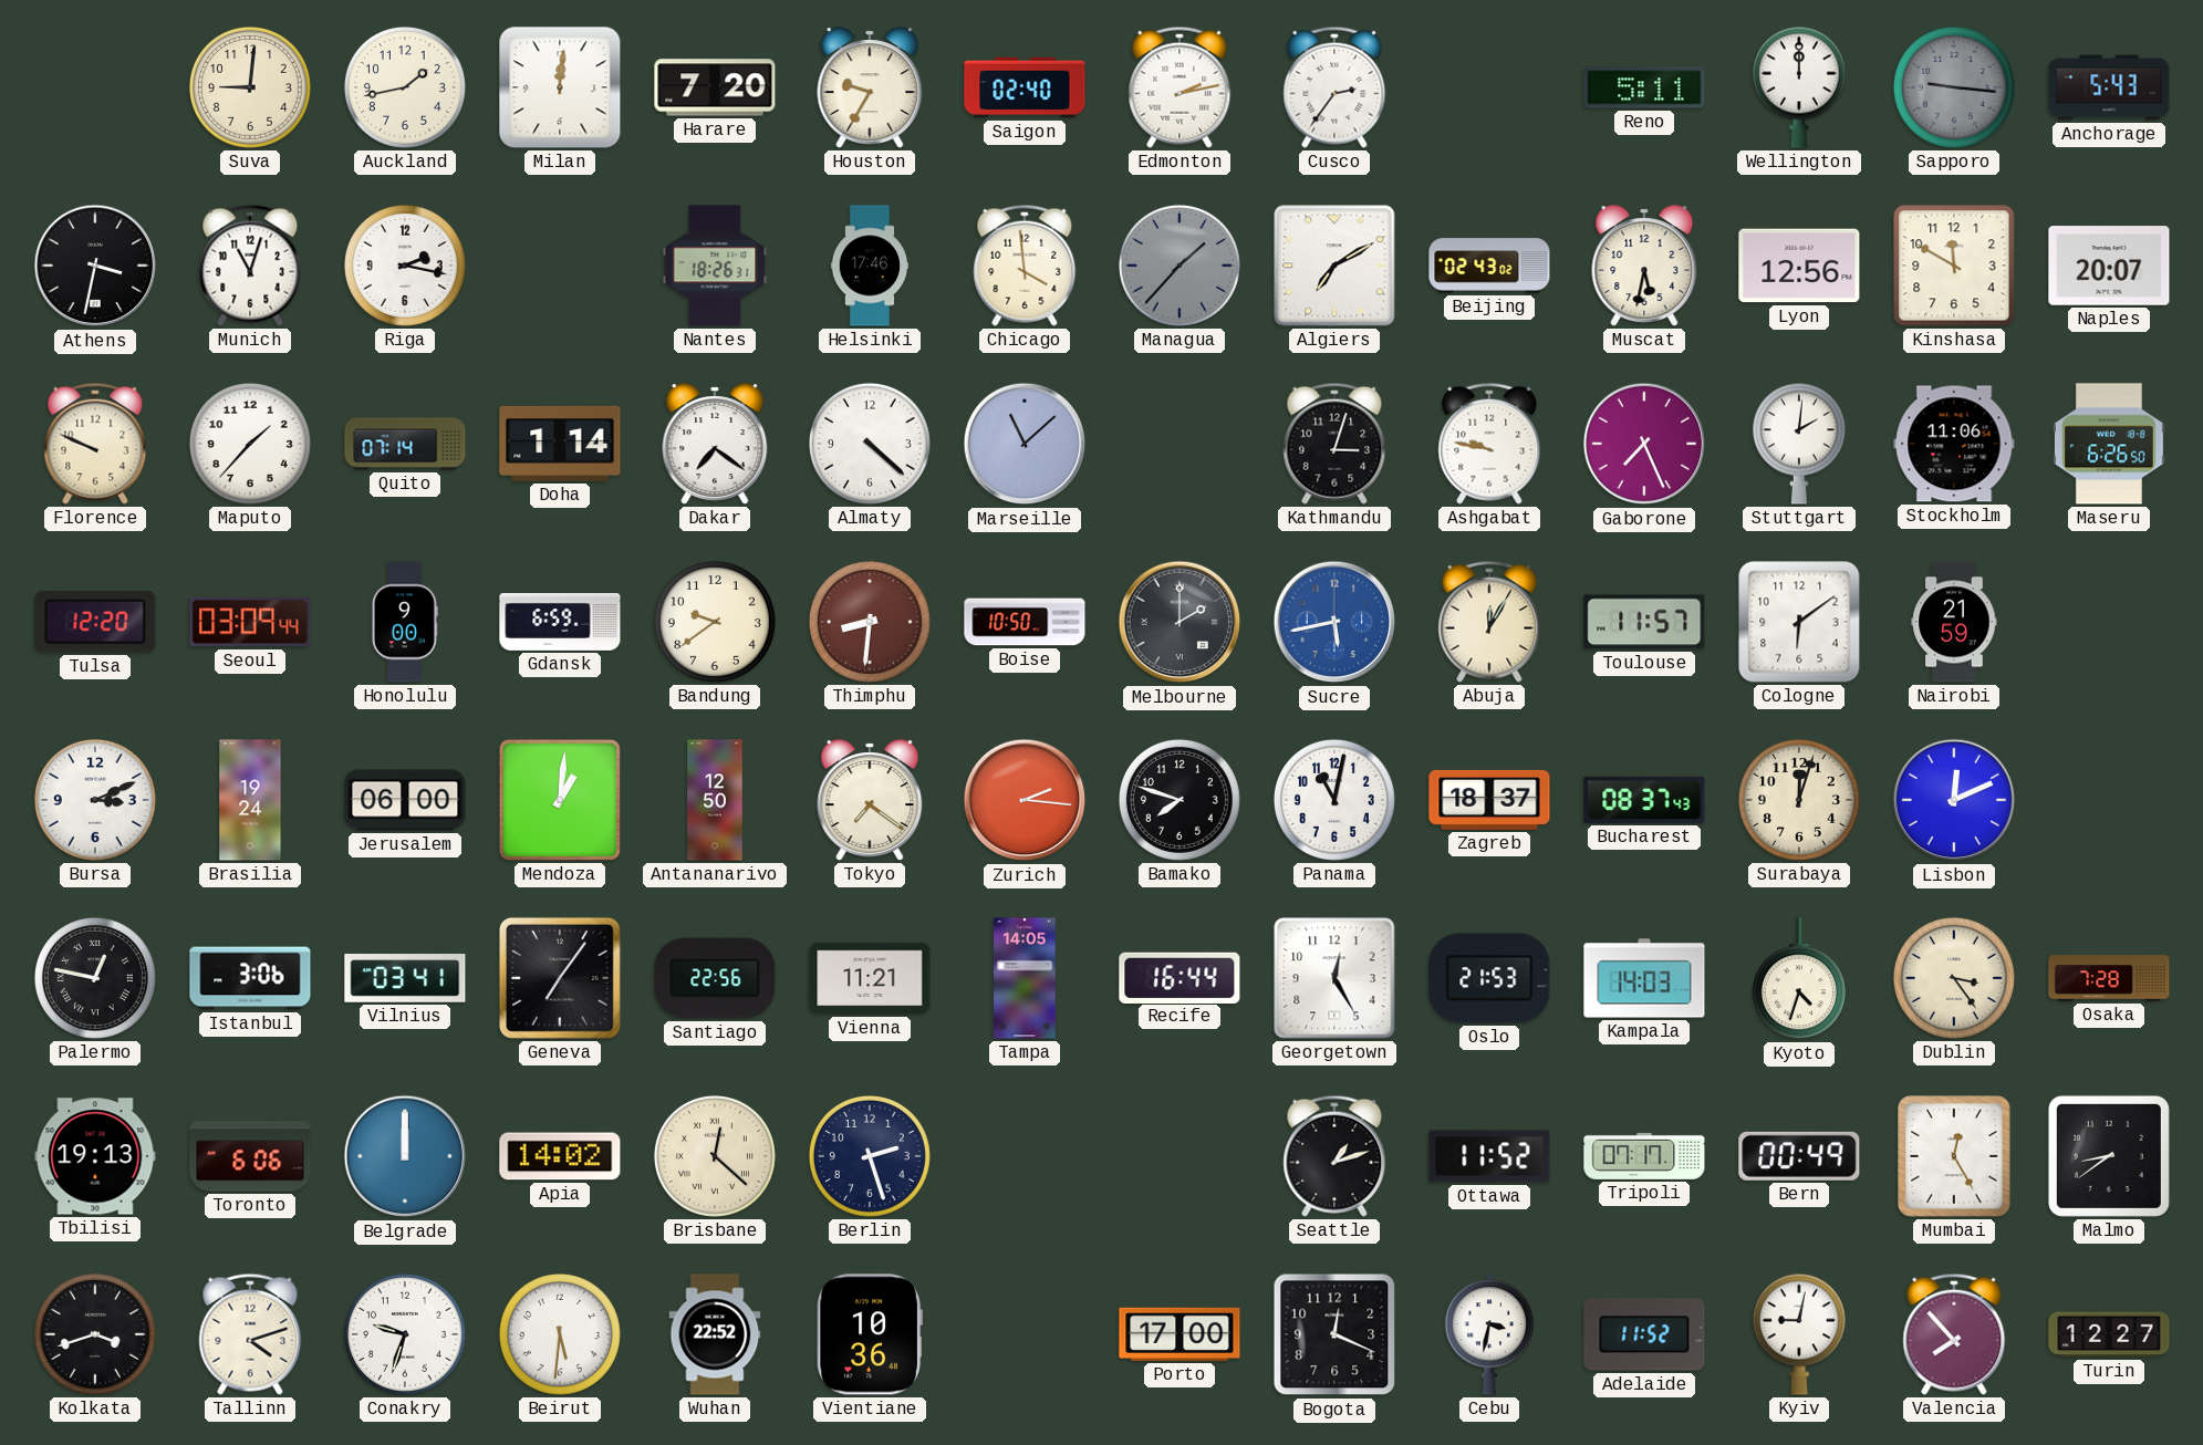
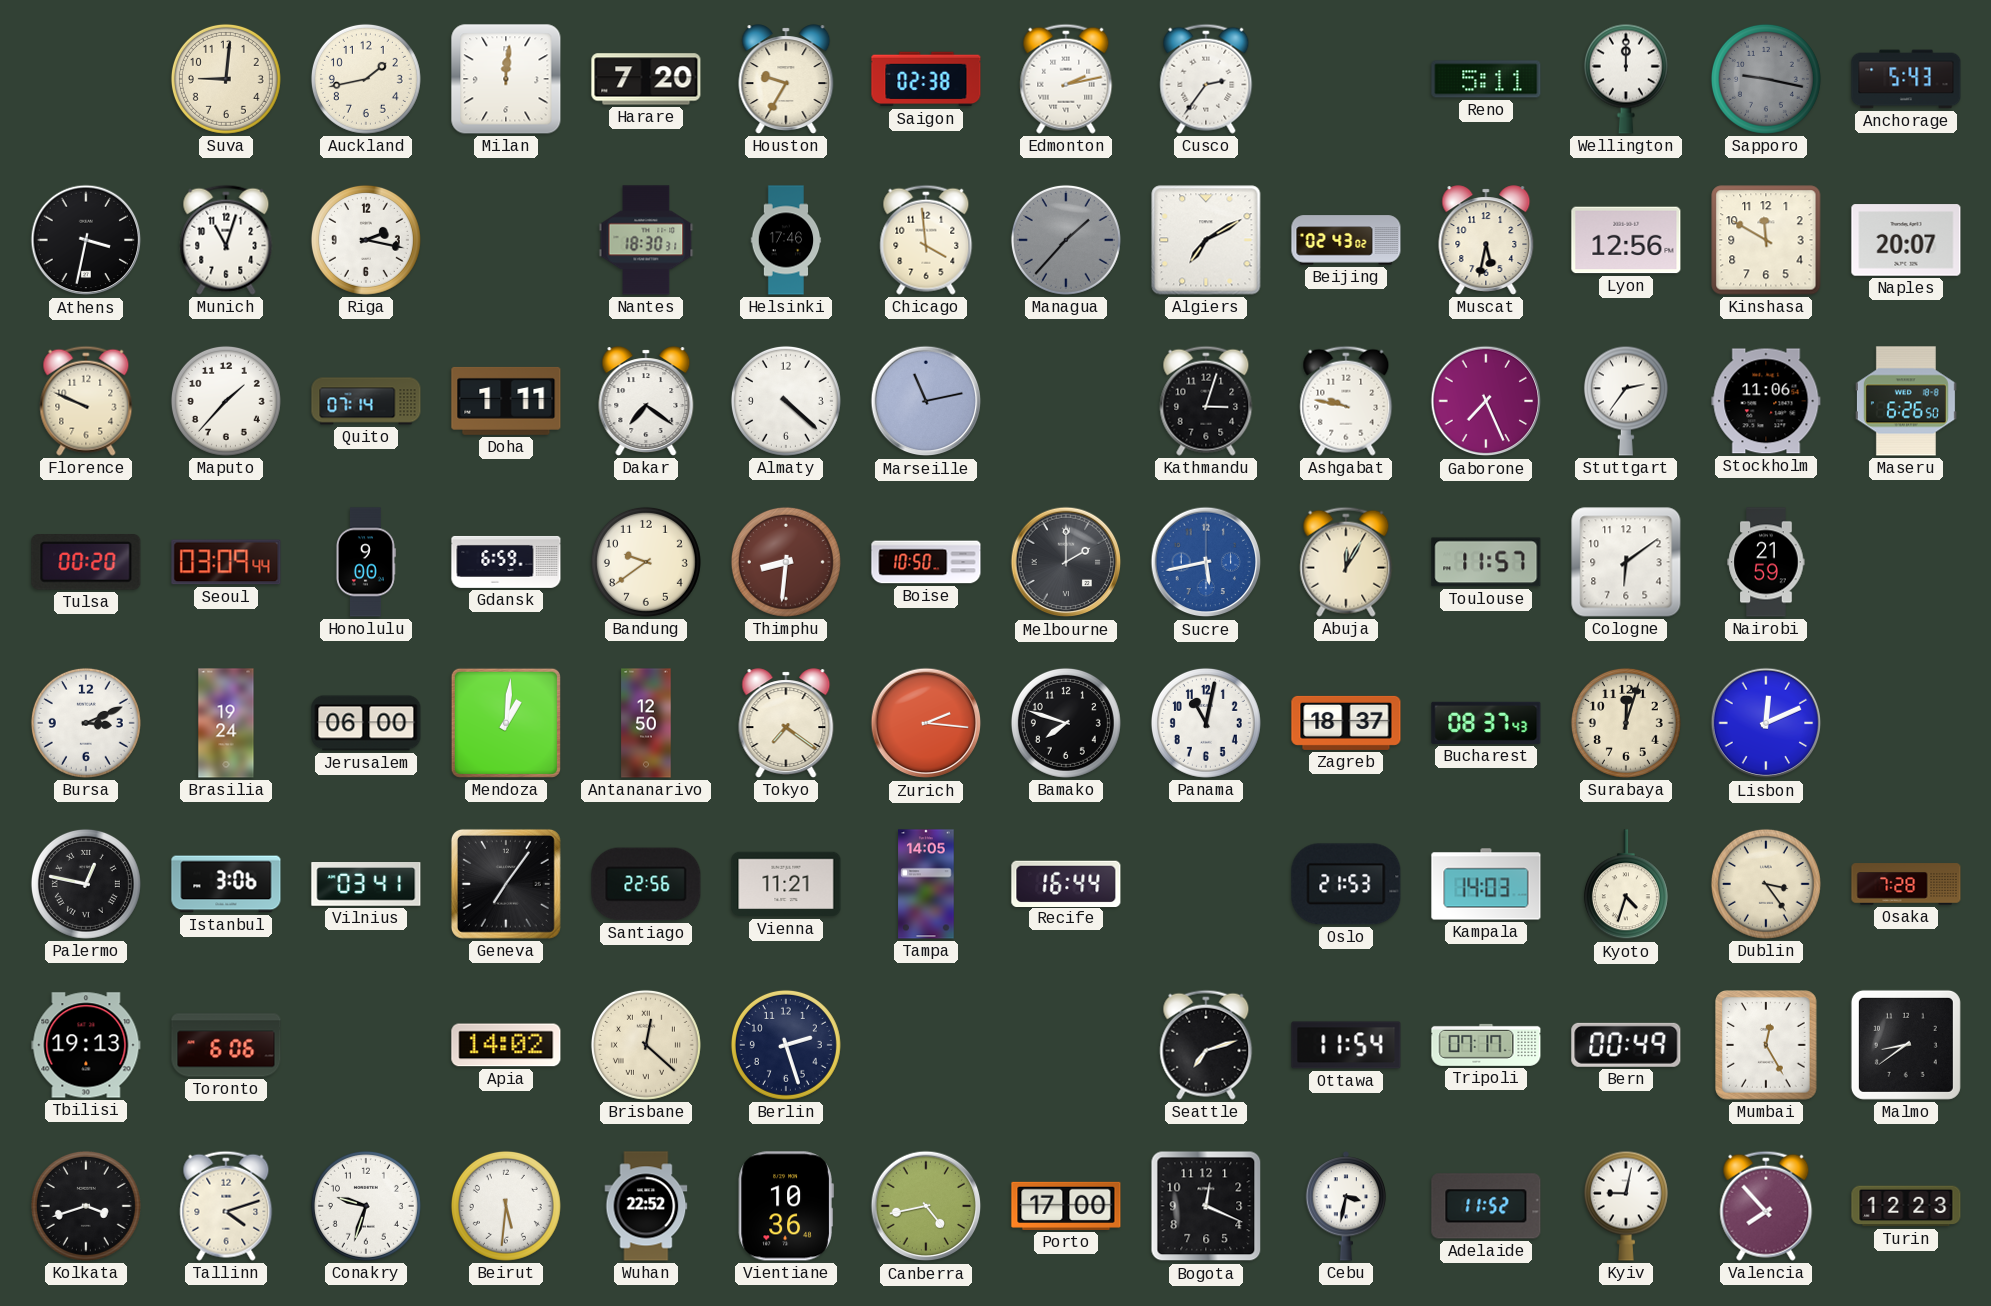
Saigon: 02:40 -> 02:38 (926, 79)
Sapporo: 9:16 -> 9:17 (1766, 79)
Nantes: 18:26 -> 18:30 (646, 240)
Doha: 1:14 -> 1:11 (506, 401)
Marseille: 11:08 -> 11:13 (926, 401)
Stuttgart: 2:01 -> 2:36 (1626, 401)
Tulsa: 12:20 -> 00:20 (86, 563)
Georgetown: 12:25 -> none (1334, 978)
Belgrade: 12:00 -> none (405, 1156)
Seattle: 1:12 -> 7:12 (1206, 1045)
Ottawa: 11:52 -> 11:54 (1346, 1045)
Canberra: none -> 4:43 (926, 1206)
Turin: 12:27 -> 12:23 (1906, 1206)
